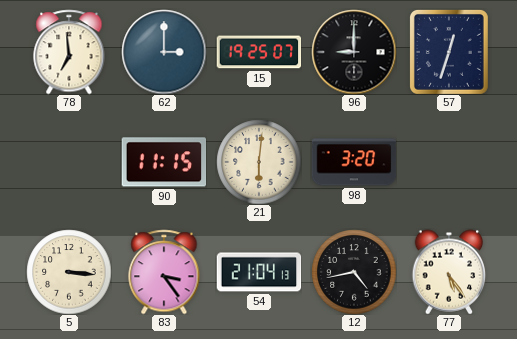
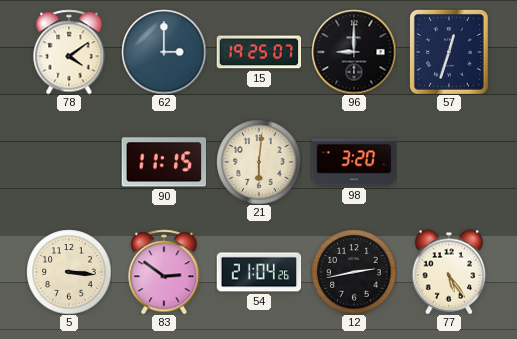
78: 6:59 -> 4:09 (69, 52)
83: 3:24 -> 2:51 (164, 272)
54: 21:04:13 -> 21:04:26 (259, 272)
12: 4:43 -> 2:43 (354, 272)
